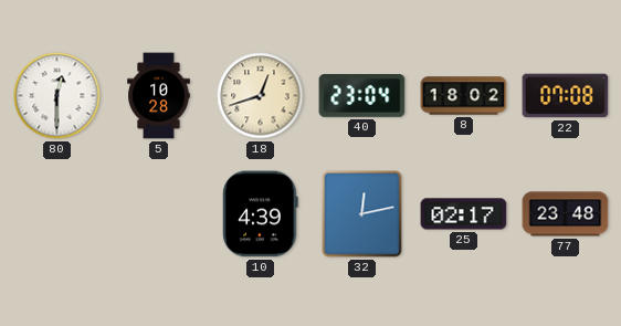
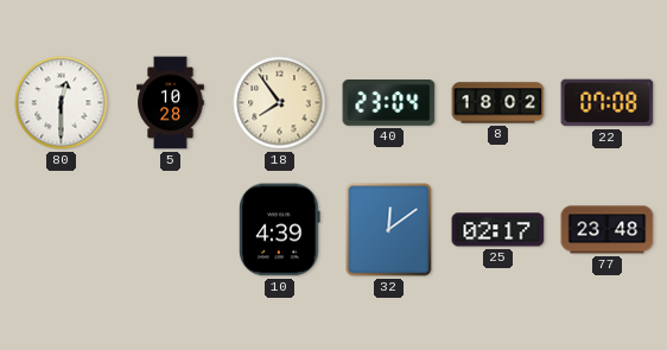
18: 12:42 -> 7:54 (280, 103)
32: 12:13 -> 12:09 (389, 230)
